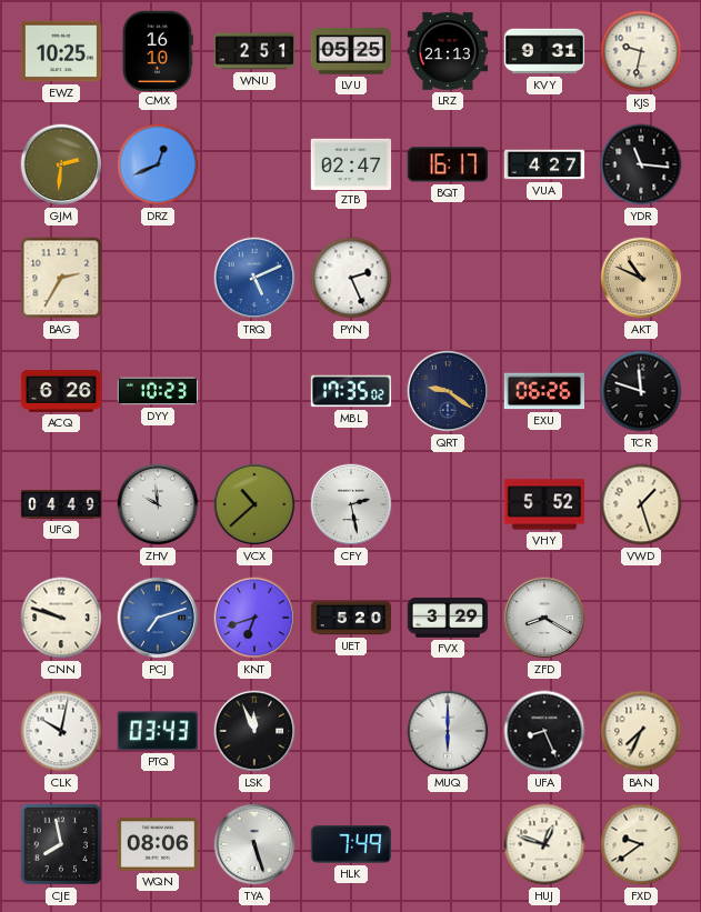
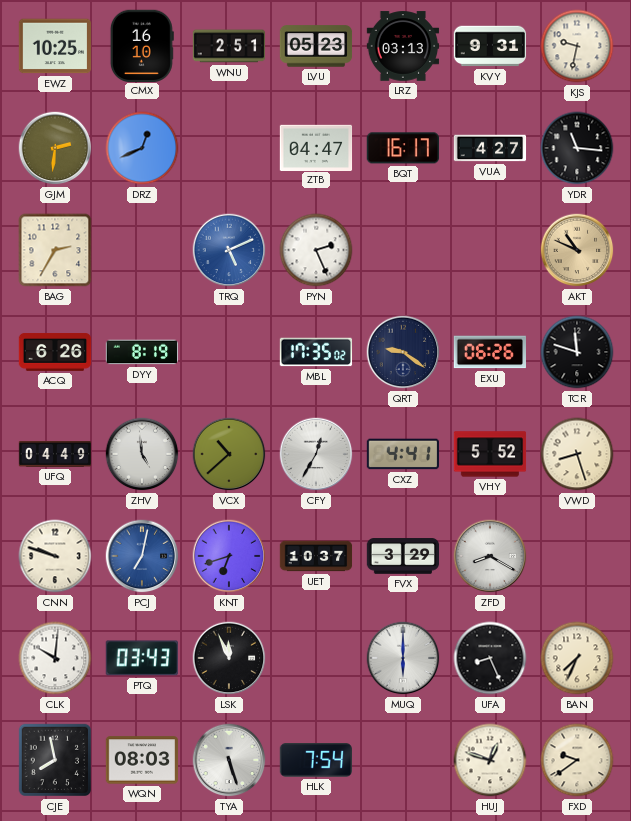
LVU: 05:25 -> 05:23 (316, 46)
LRZ: 21:13 -> 03:13 (403, 46)
ZTB: 02:47 -> 04:47 (316, 147)
DYY: 10:23 -> 8:19 (142, 352)
ZHV: 9:59 -> 4:59 (142, 454)
CFY: 2:28 -> 12:35 (316, 454)
CXZ: none -> 4:41 (403, 454)
VWD: 1:27 -> 8:27 (577, 454)
PCJ: 7:12 -> 7:02 (142, 556)
UET: 5:20 -> 10:37 (316, 556)
CLK: 10:02 -> 10:01 (55, 658)
WQN: 08:06 -> 08:03 (142, 760)
HLK: 7:49 -> 7:54 (315, 761)
